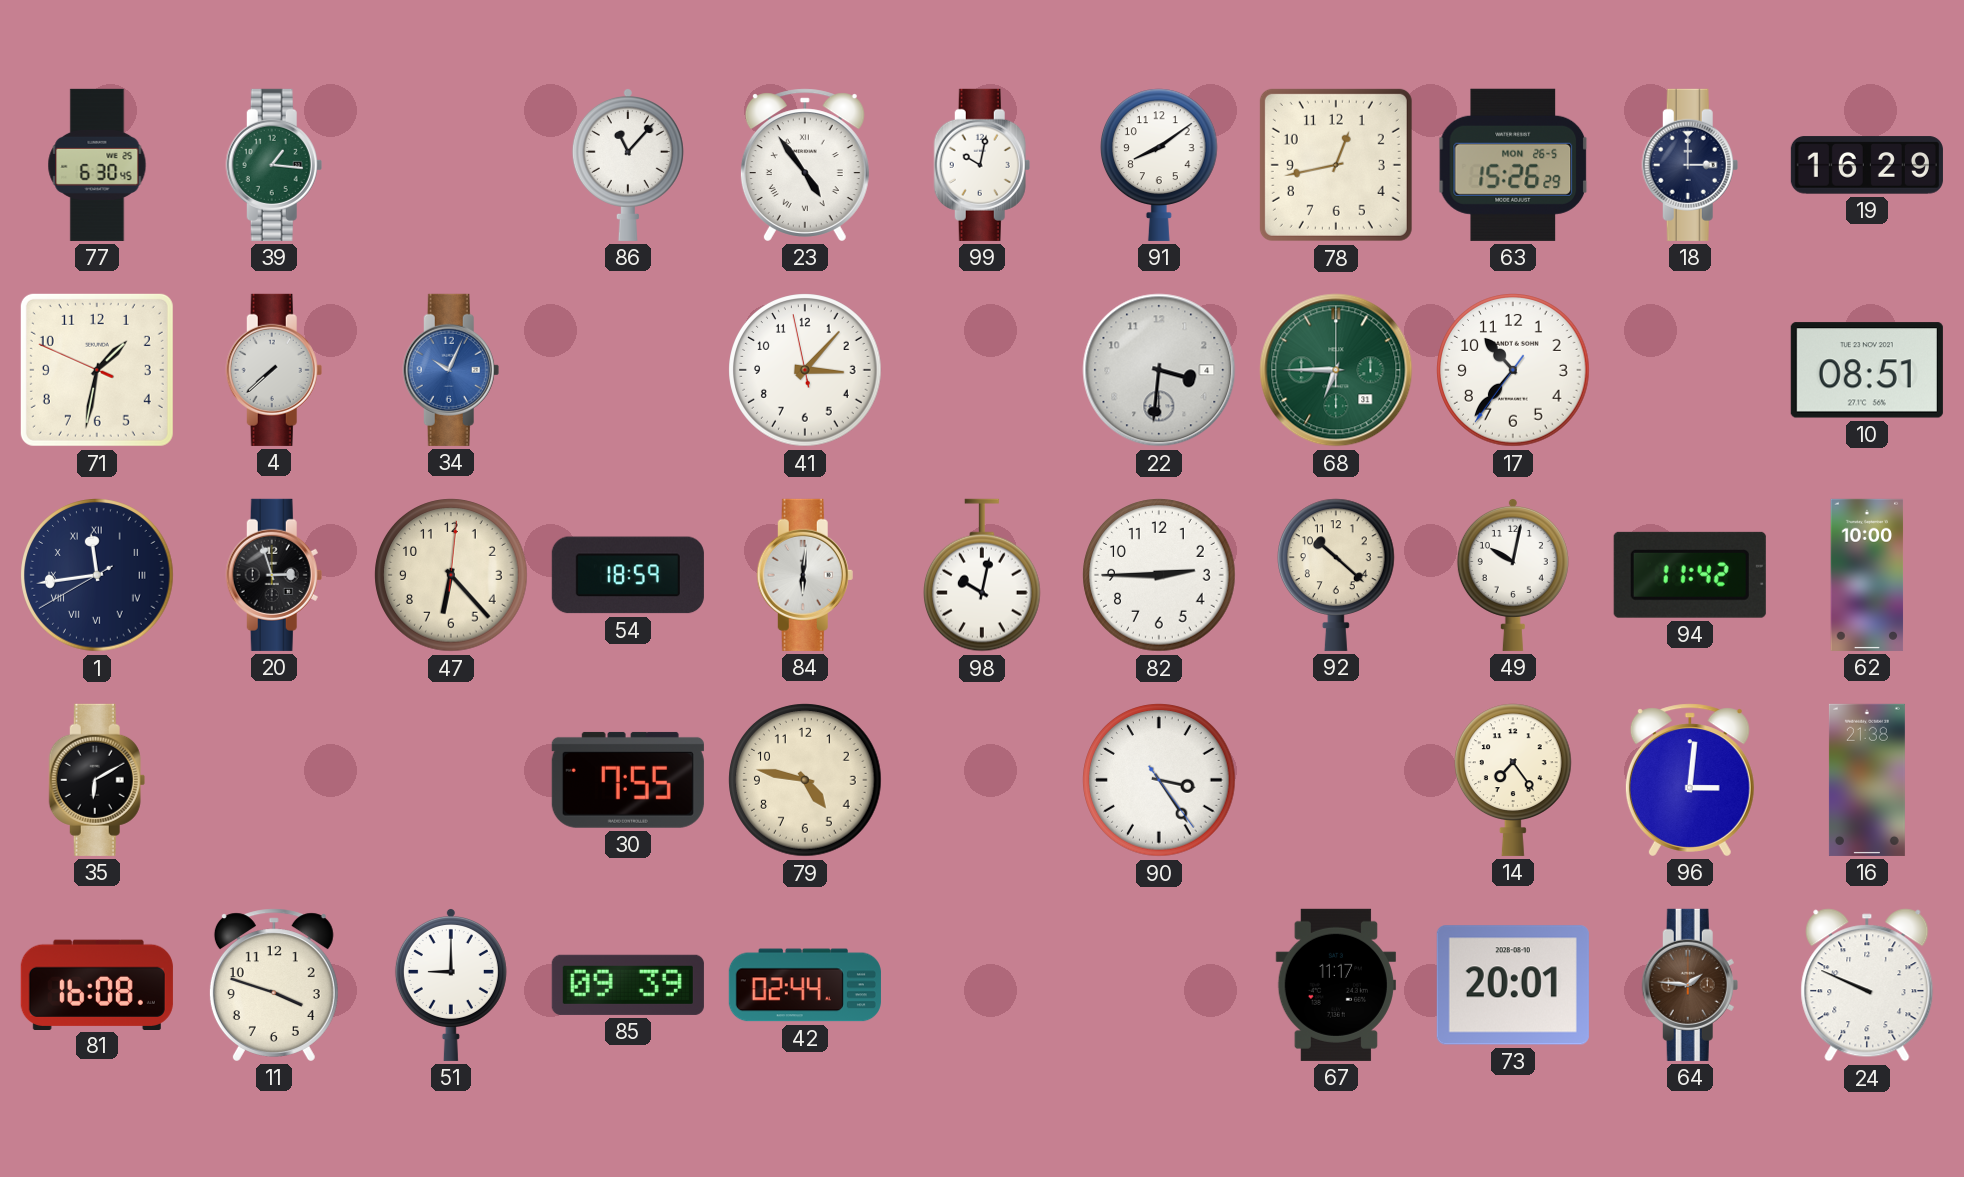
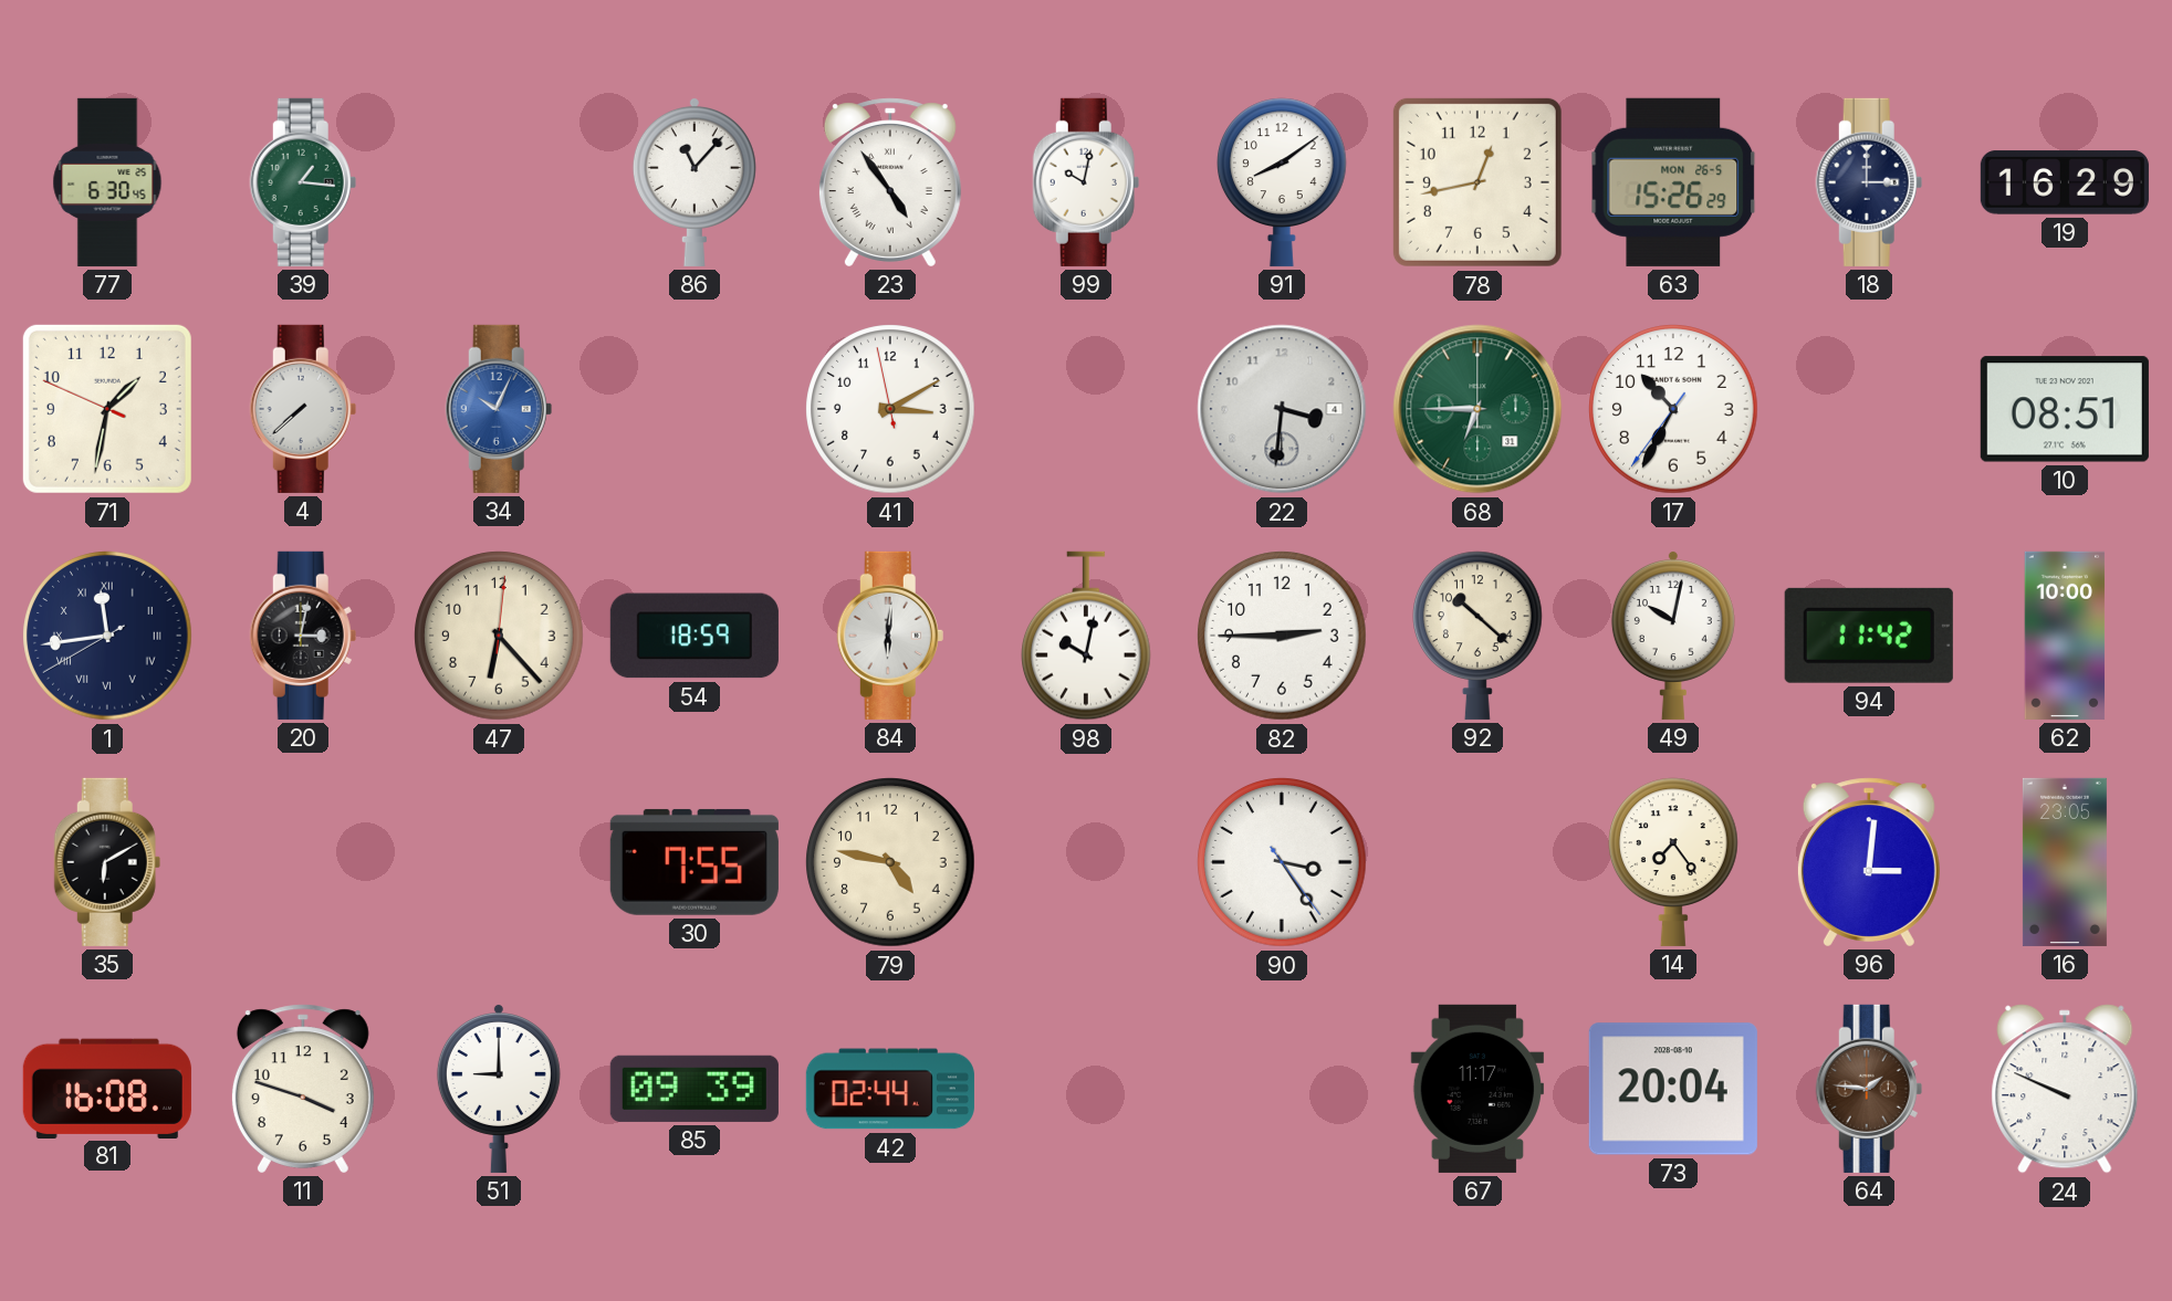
41: 3:06 -> 3:09 (890, 409)
17: 10:36 -> 10:34 (1673, 409)
20: 2:57 -> 3:02 (303, 636)
16: 21:38 -> 23:05 (2065, 862)
73: 20:01 -> 20:04 (1673, 1089)
